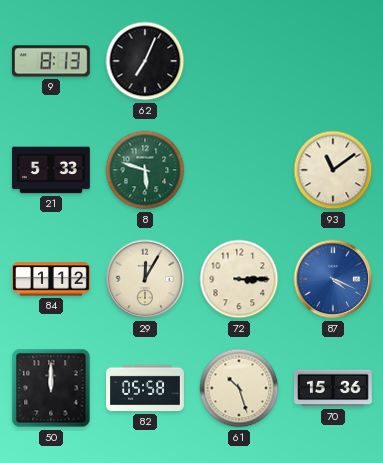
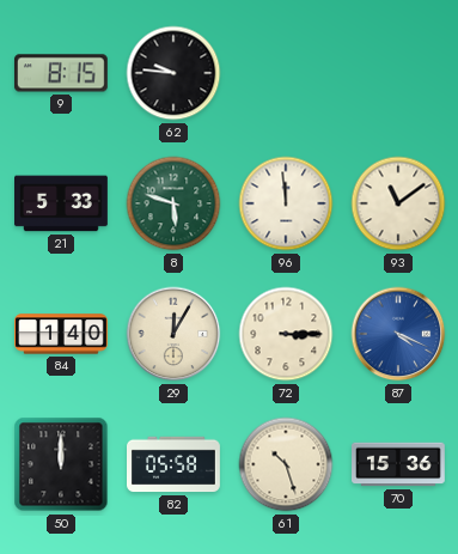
9: 8:13 -> 8:15 (61, 73)
62: 7:04 -> 9:46 (173, 73)
96: none -> 11:59 (286, 203)
84: 1:12 -> 1:40 (62, 334)
